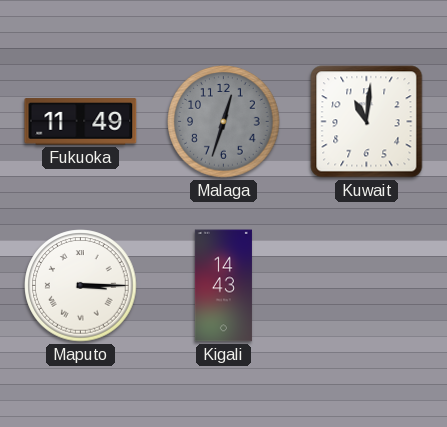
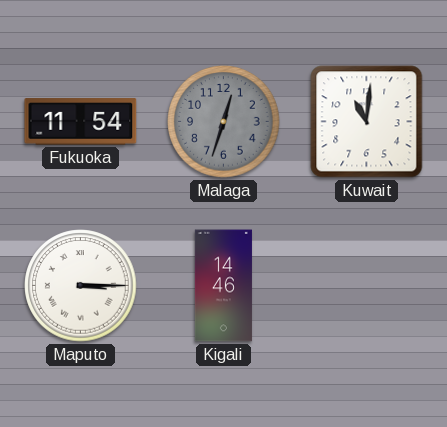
Fukuoka: 11:49 -> 11:54 (81, 122)
Kigali: 14:43 -> 14:46 (223, 286)
